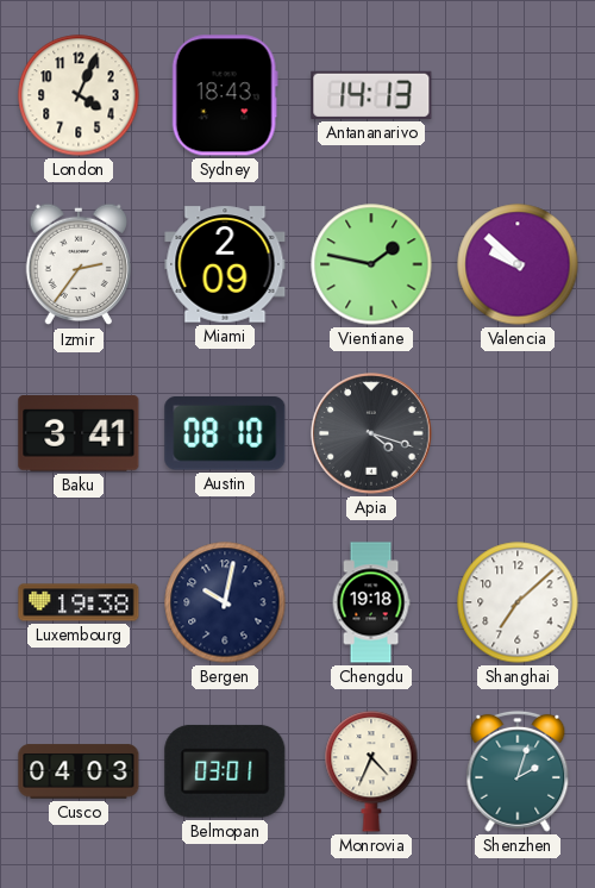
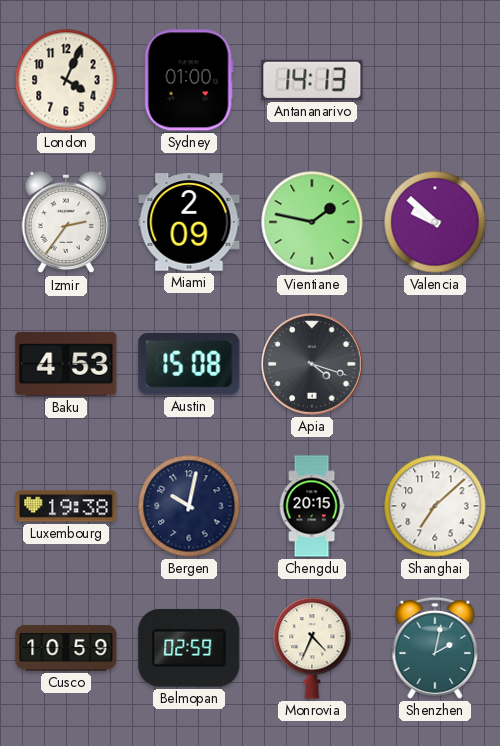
Sydney: 18:43 -> 01:00 (189, 80)
Baku: 3:41 -> 4:53 (66, 364)
Austin: 08:10 -> 15:08 (189, 365)
Chengdu: 19:18 -> 20:15 (312, 506)
Cusco: 04:03 -> 10:59 (66, 648)
Belmopan: 03:01 -> 02:59 (189, 648)
Shenzhen: 2:03 -> 2:02 (435, 648)
